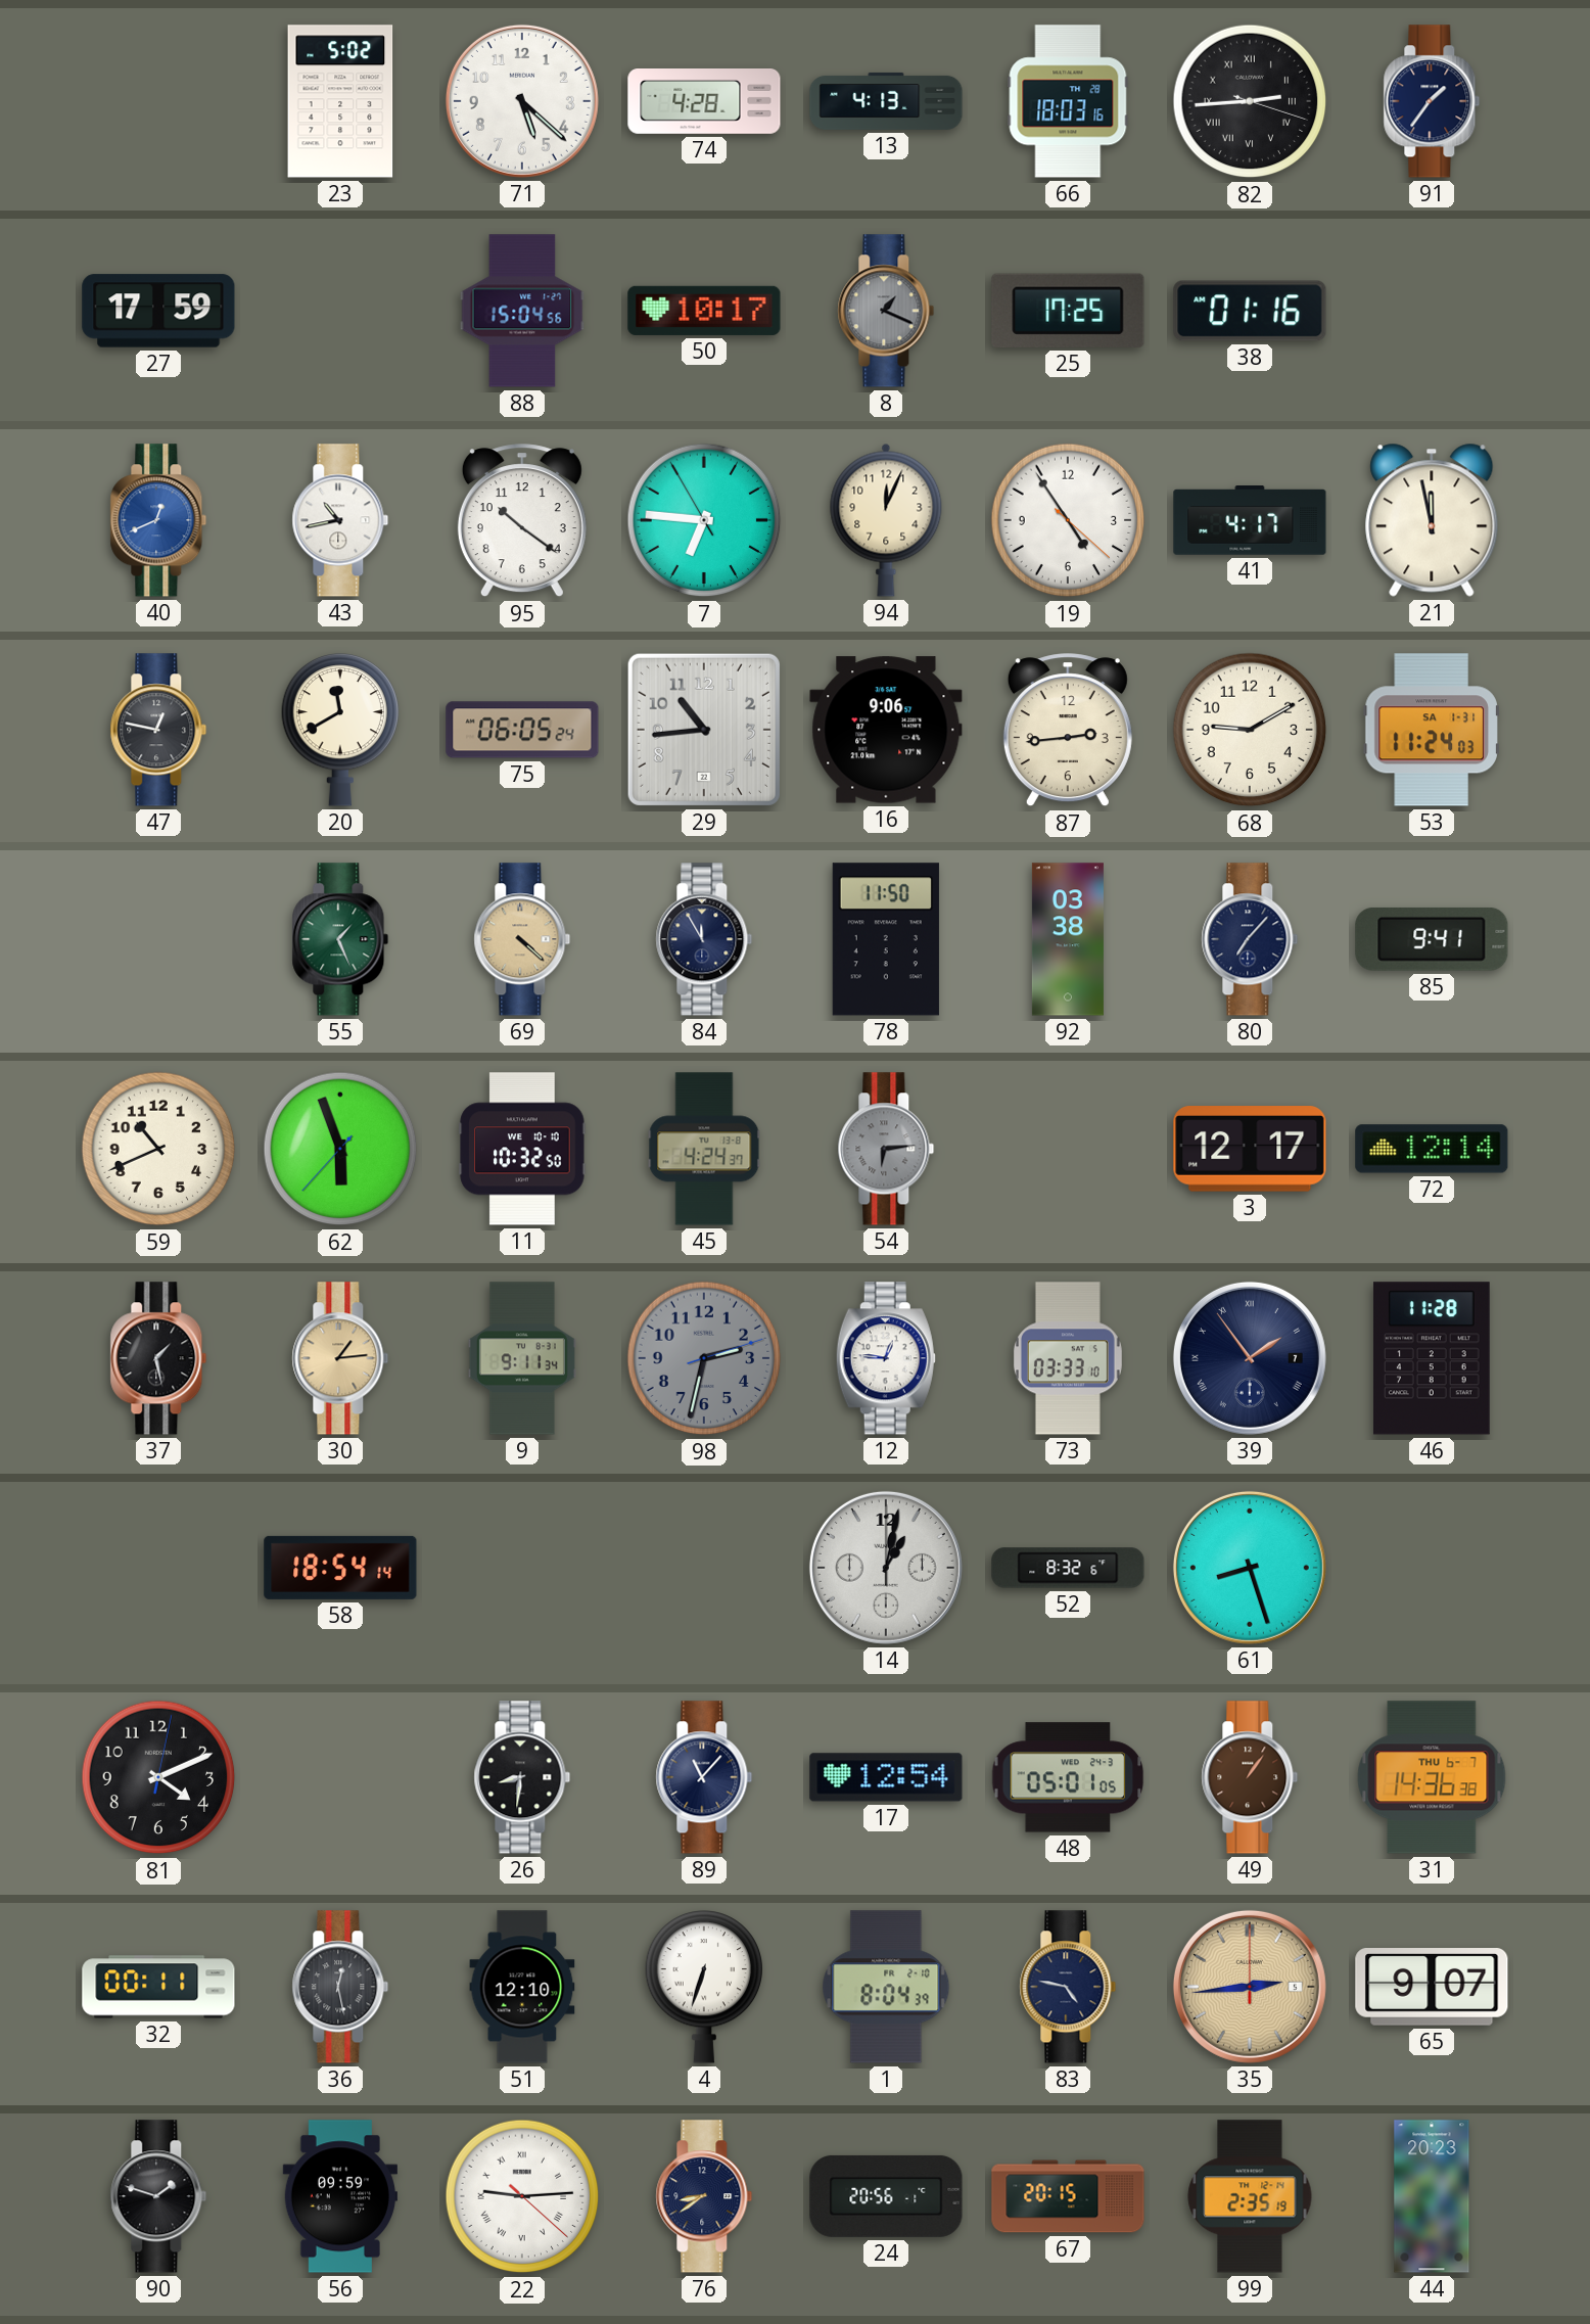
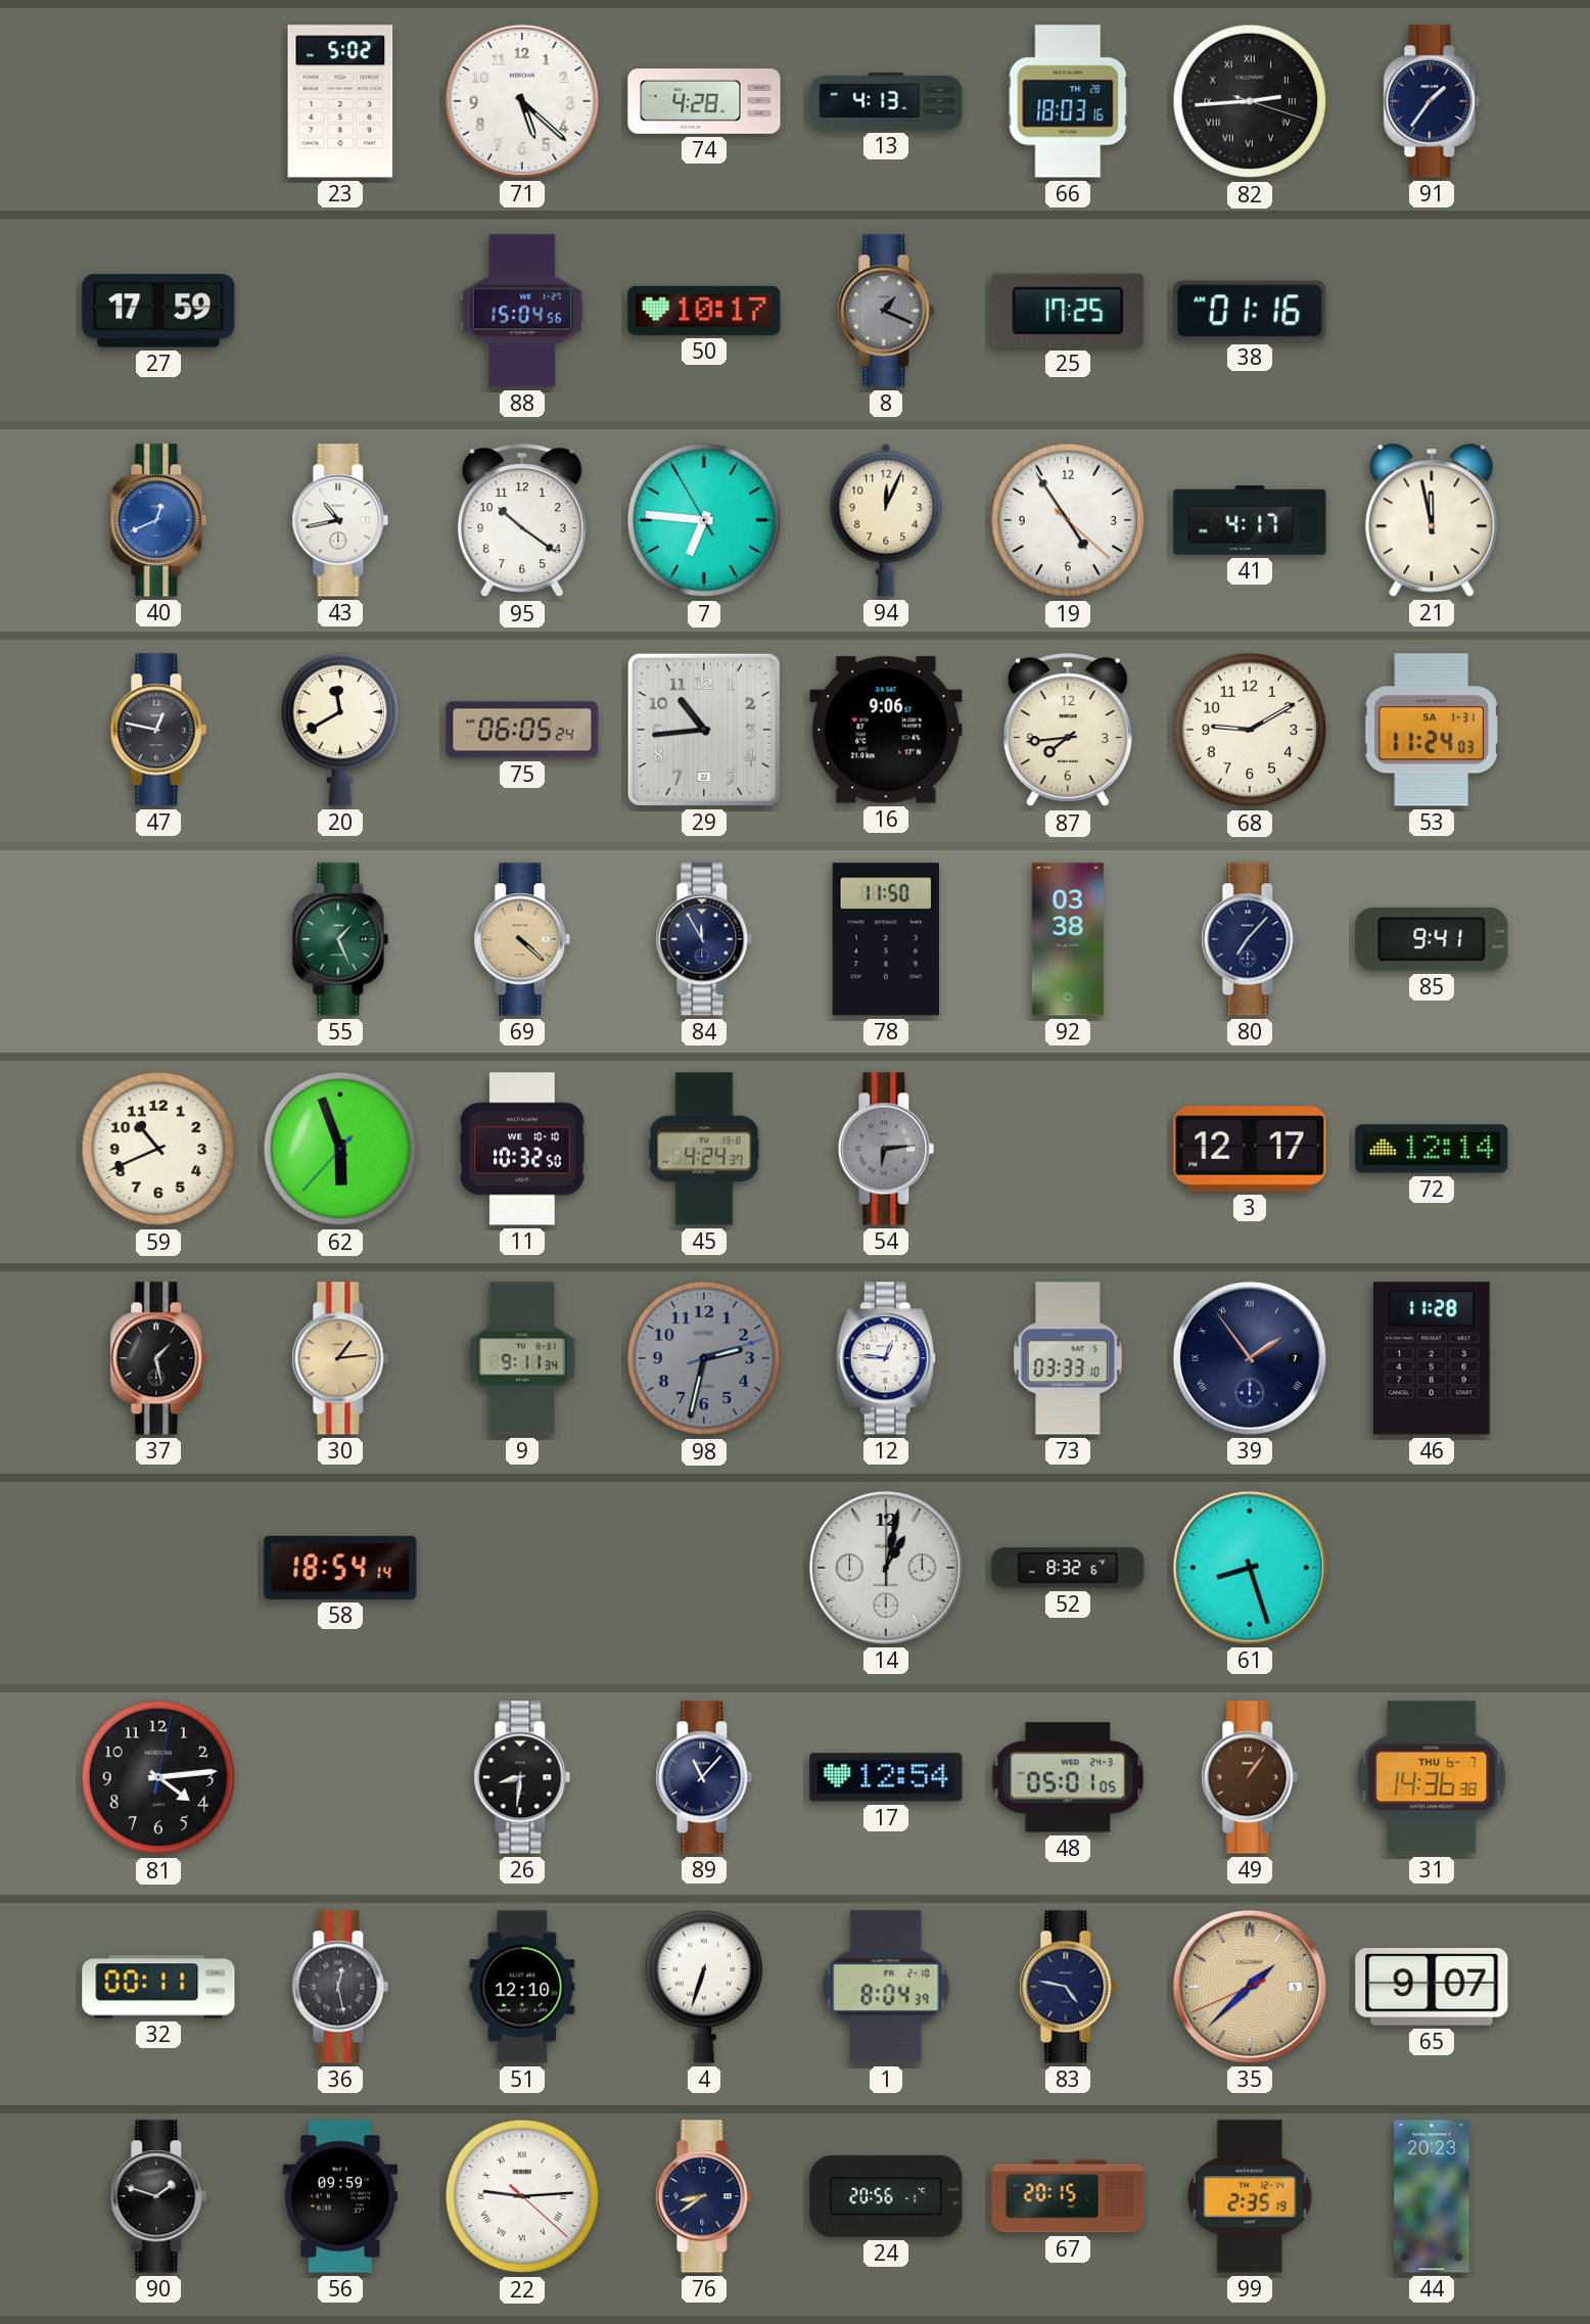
87: 2:44 -> 7:44 (1068, 731)
81: 4:11 -> 4:14 (158, 1777)
35: 2:44 -> 1:37 (1250, 1987)
